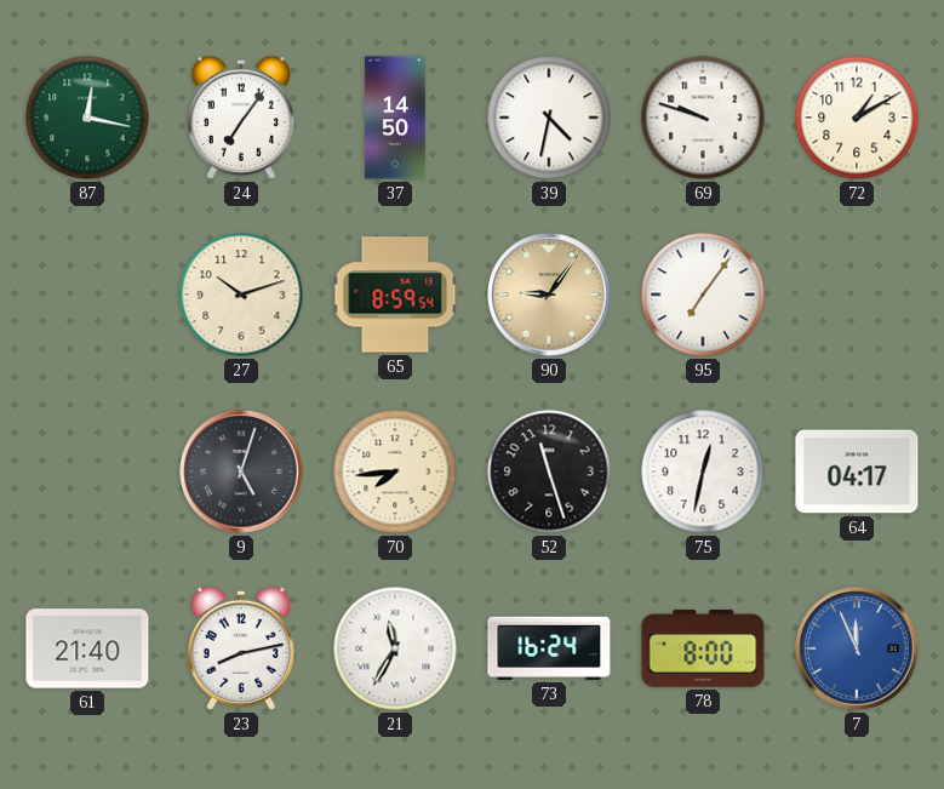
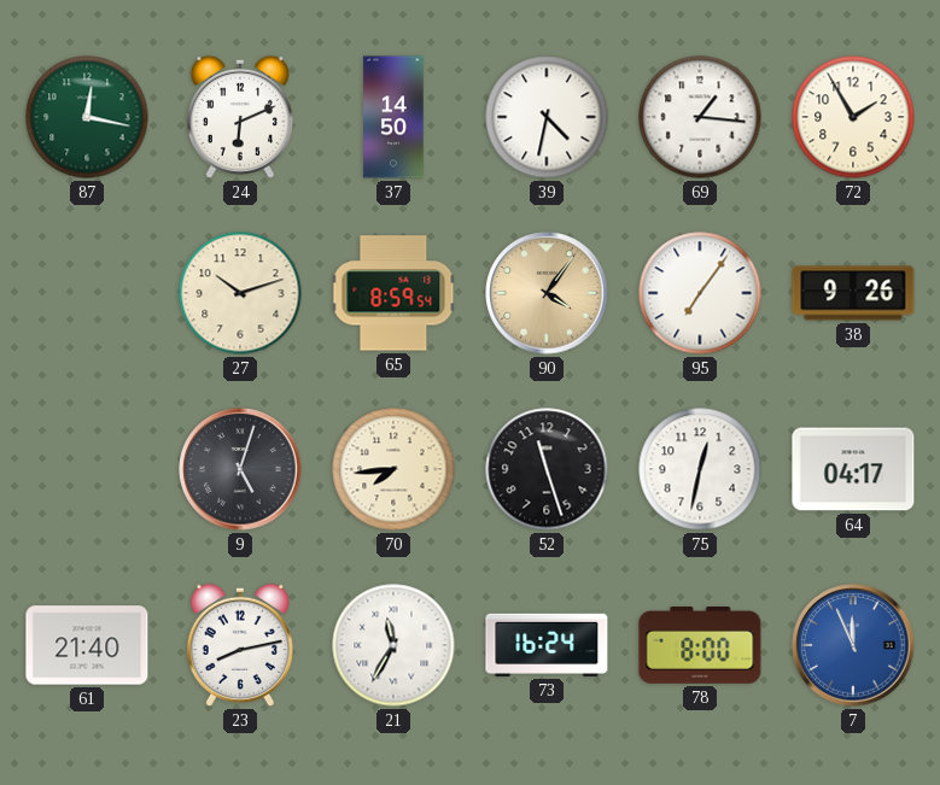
24: 7:06 -> 6:11 (240, 117)
69: 9:48 -> 1:16 (700, 117)
72: 1:10 -> 1:55 (853, 117)
90: 9:06 -> 4:06 (547, 293)
38: none -> 9:26 (853, 293)
